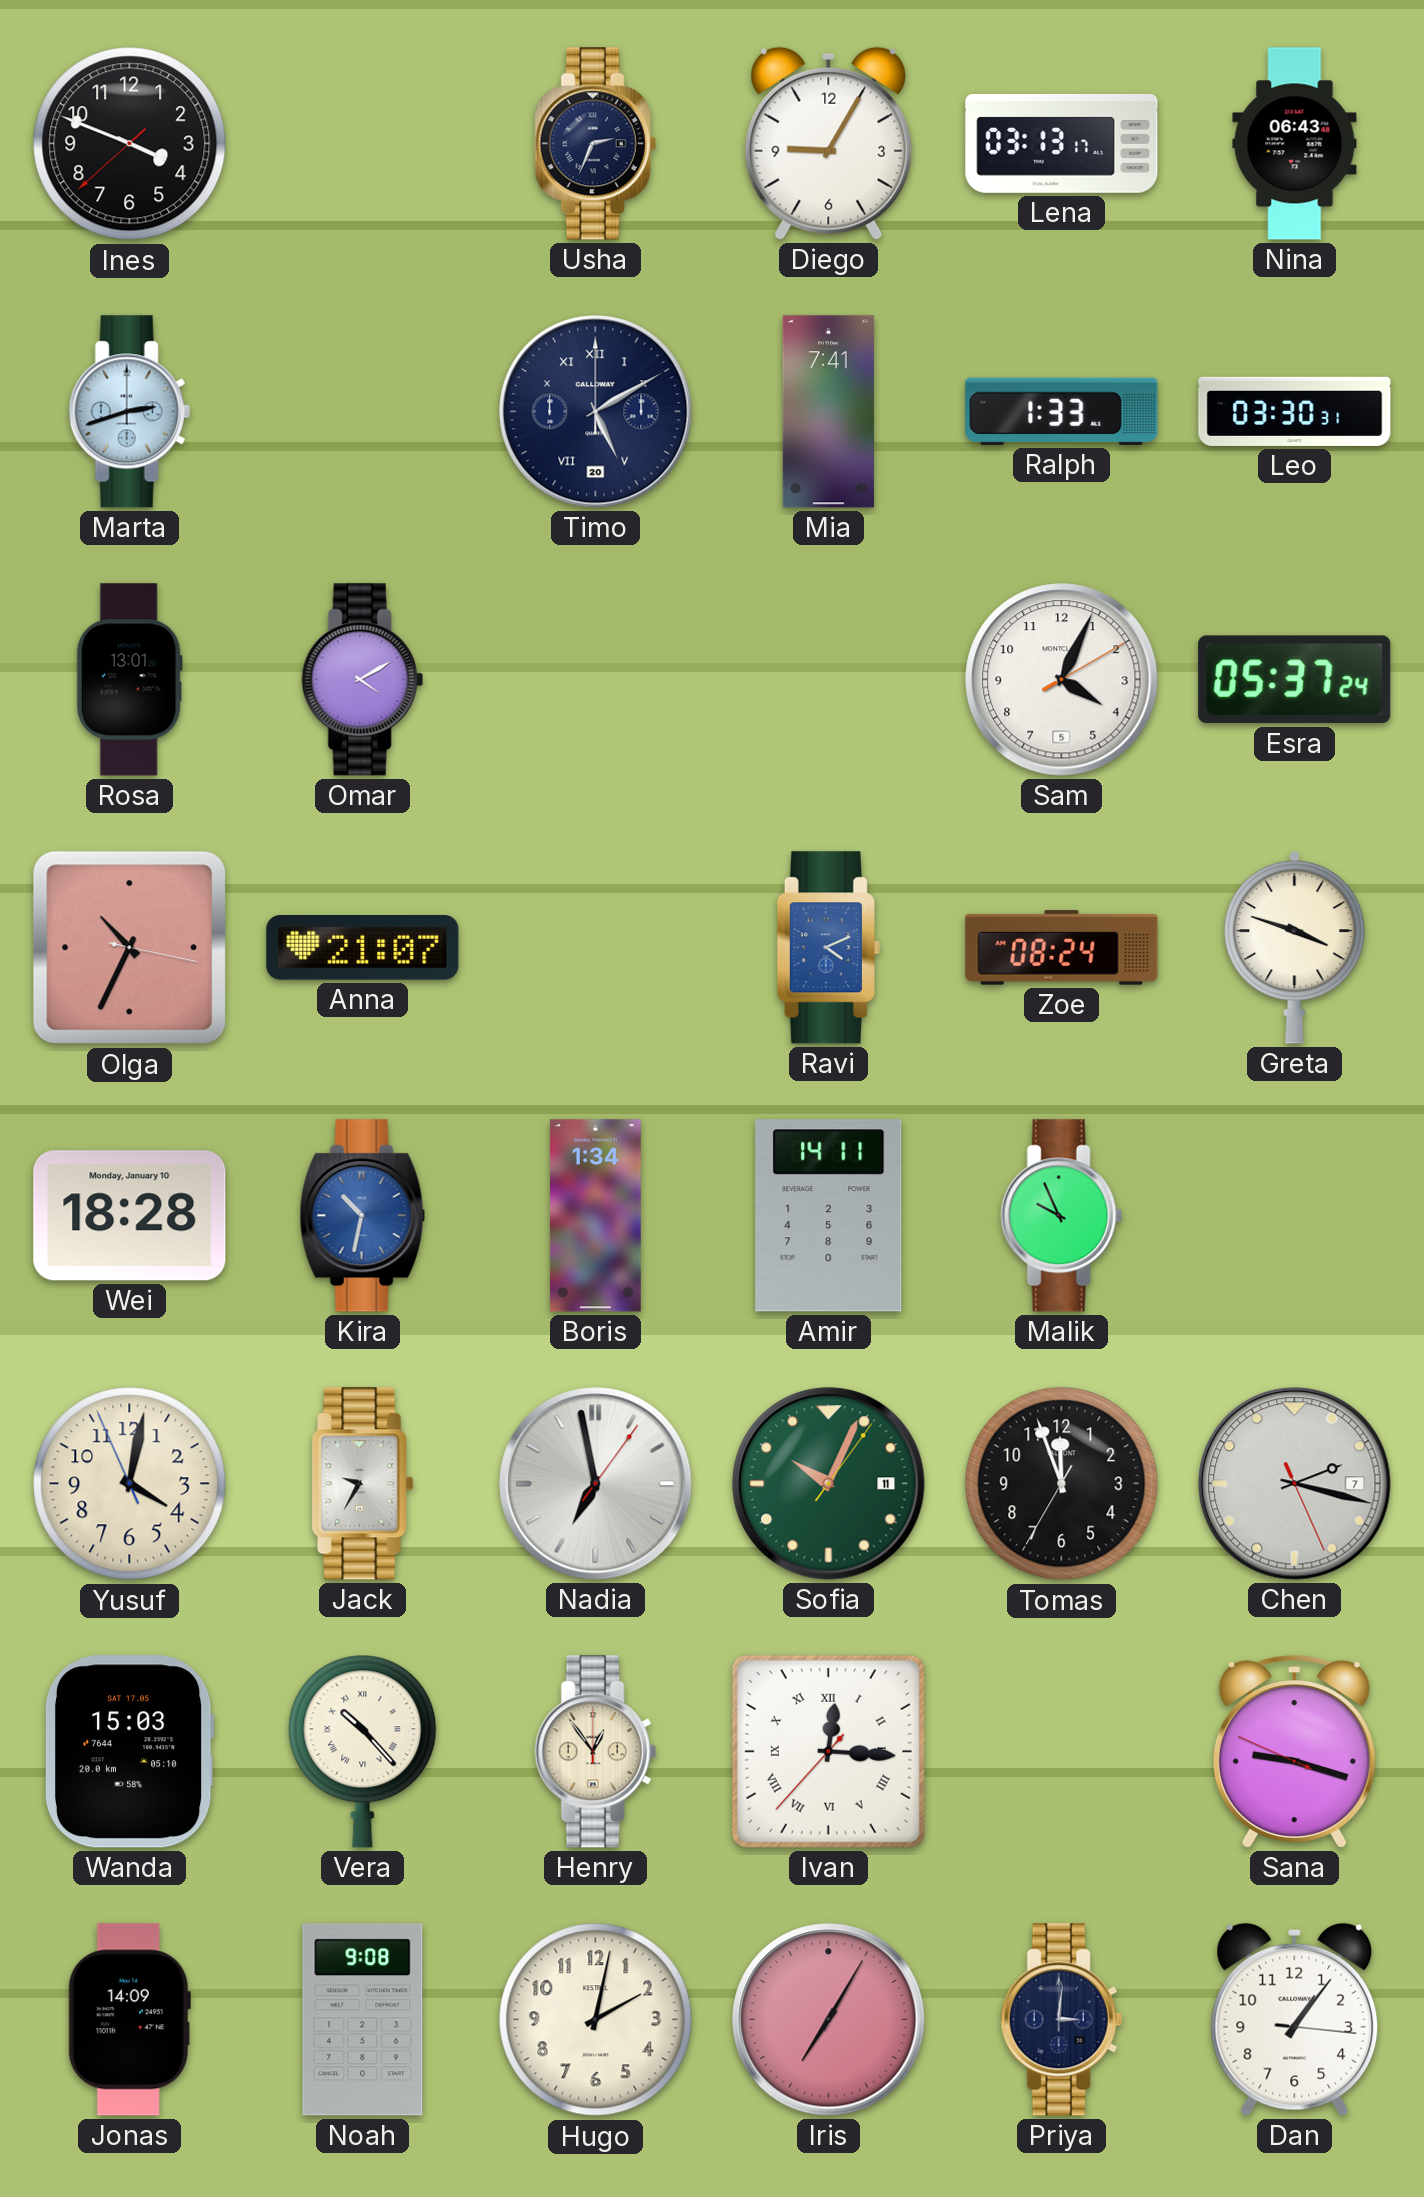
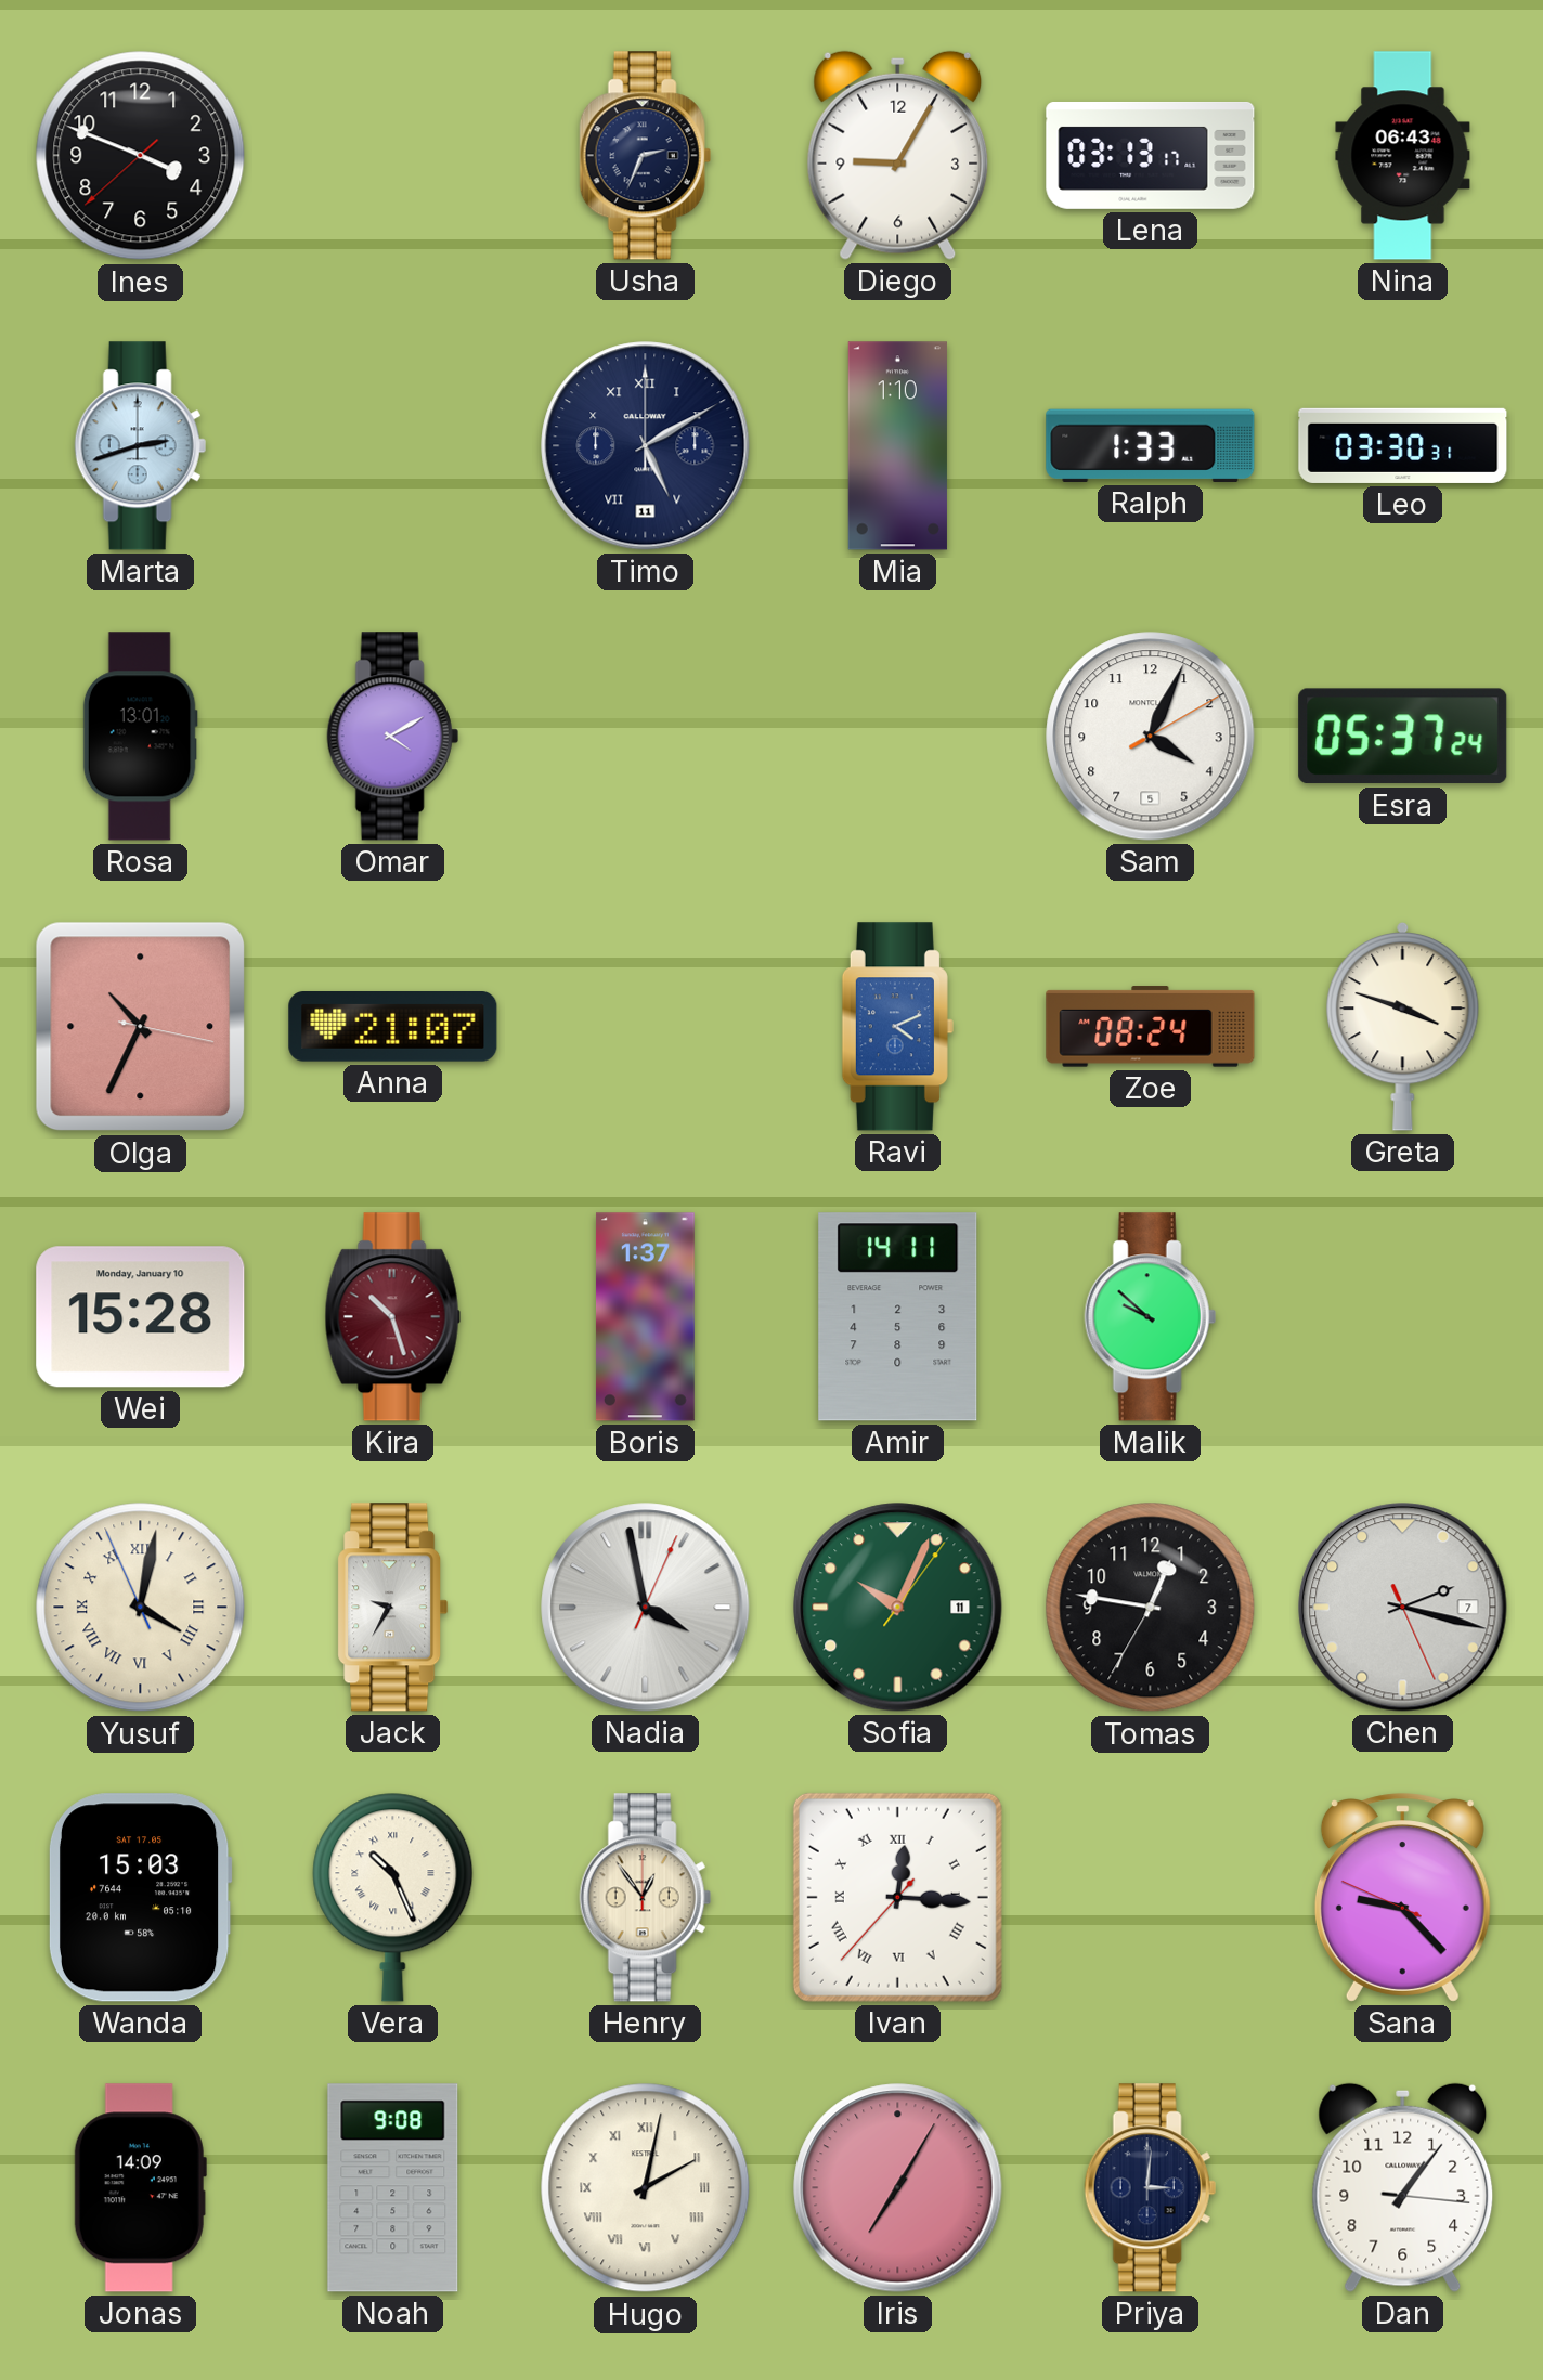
Timo date: 20 -> 11 (646, 446)
Mia: 7:41 -> 1:10 (897, 446)
Wei: 18:28 -> 15:28 (141, 1317)
Kira: 10:32 -> 10:27 (392, 1317)
Kira dial: blue -> burgundy (392, 1317)
Boris: 1:34 -> 1:37 (645, 1317)
Malik: 9:56 -> 9:52 (1150, 1317)
Yusuf numerals: Arabic -> Roman (141, 1608)
Nadia: 6:58 -> 3:58 (646, 1608)
Tomas: 11:56 -> 12:46 (1151, 1608)
Vera: 10:23 -> 10:26 (393, 1897)
Sana: 9:17 -> 9:22 (1402, 1898)
Hugo numerals: Arabic -> Roman (646, 2188)
